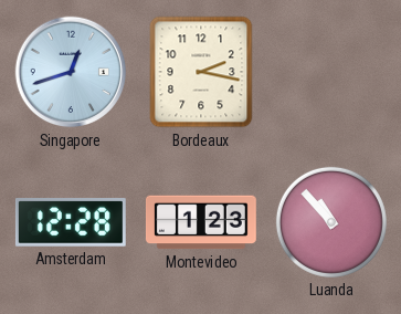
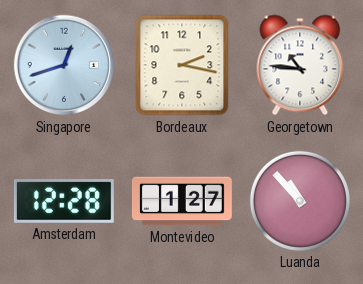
Georgetown: none -> 10:46 (300, 65)
Montevideo: 1:23 -> 1:27 (182, 201)
